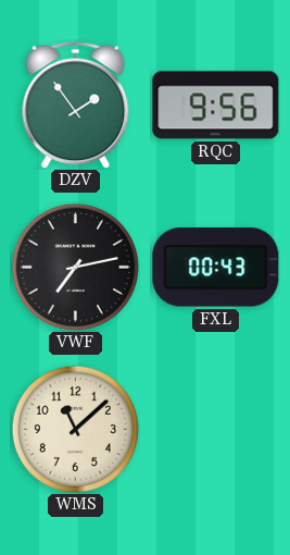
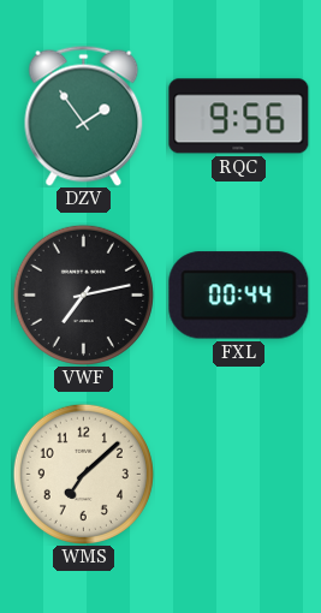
FXL: 00:43 -> 00:44 (239, 296)
WMS: 11:08 -> 7:08 (83, 474)
